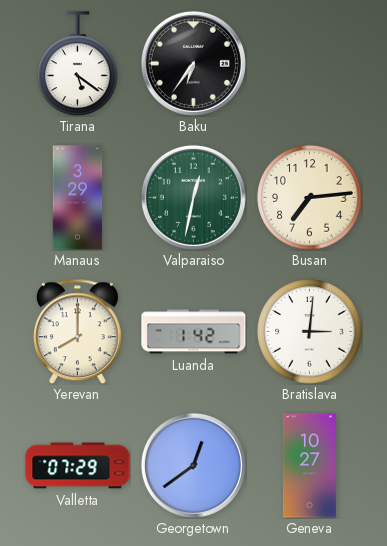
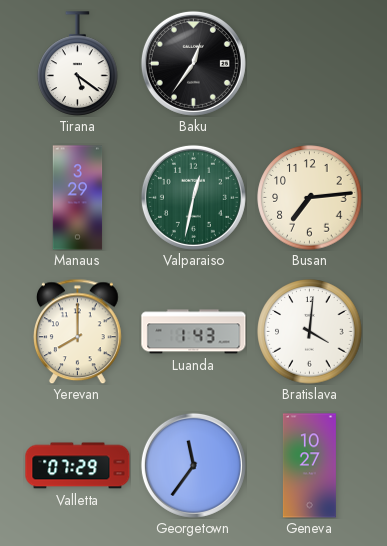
Baku: 6:36 -> 12:36 (193, 63)
Luanda: 1:42 -> 1:43 (194, 332)
Bratislava: 3:01 -> 4:01 (310, 332)
Georgetown: 12:39 -> 11:36 (193, 465)
